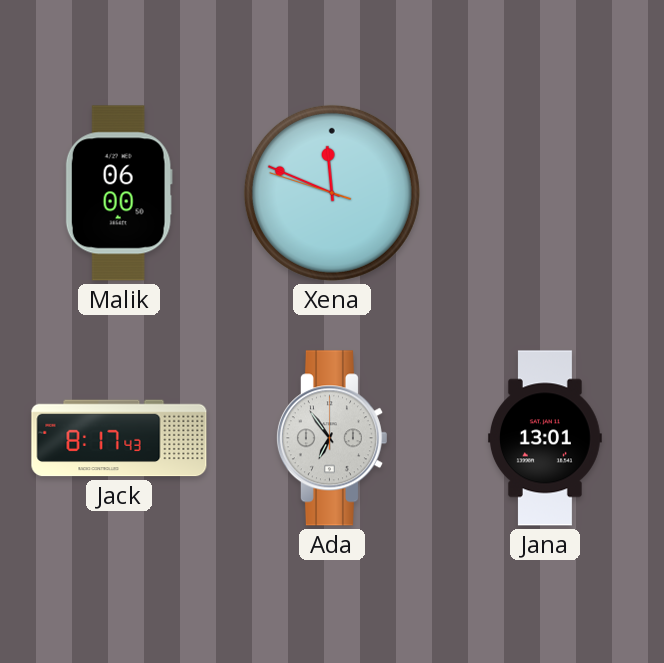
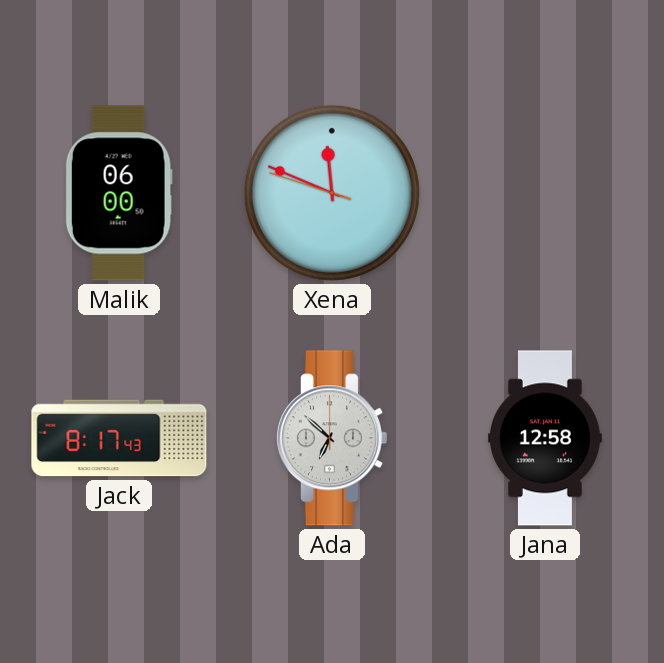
Ada: 6:54 -> 6:52 (331, 438)
Jana: 13:01 -> 12:58 (545, 438)
